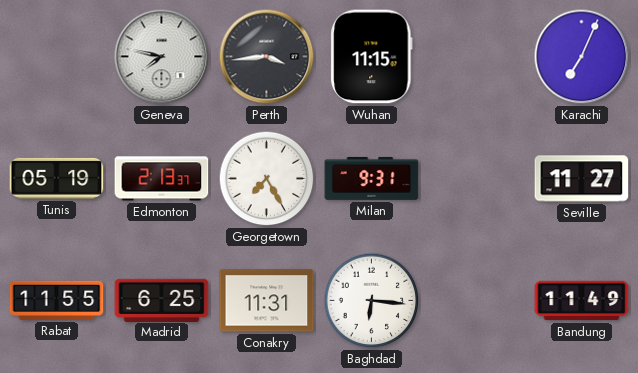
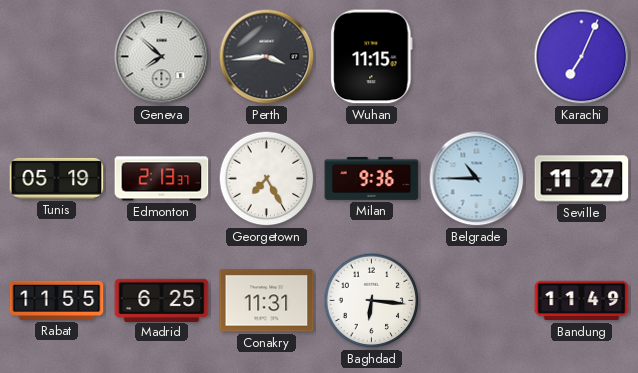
Geneva: 7:47 -> 7:52 (162, 57)
Milan: 9:31 -> 9:36 (372, 178)
Belgrade: none -> 10:45 (477, 179)
